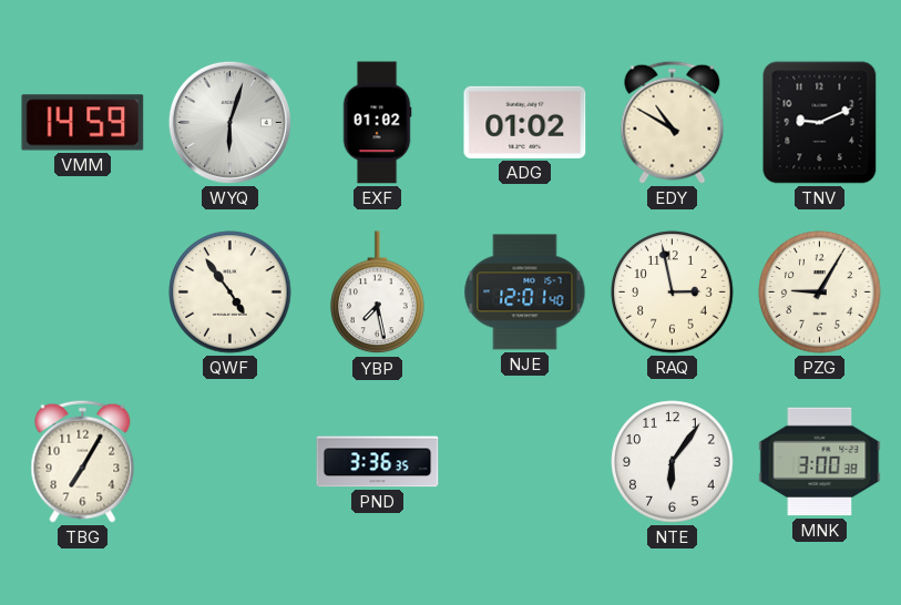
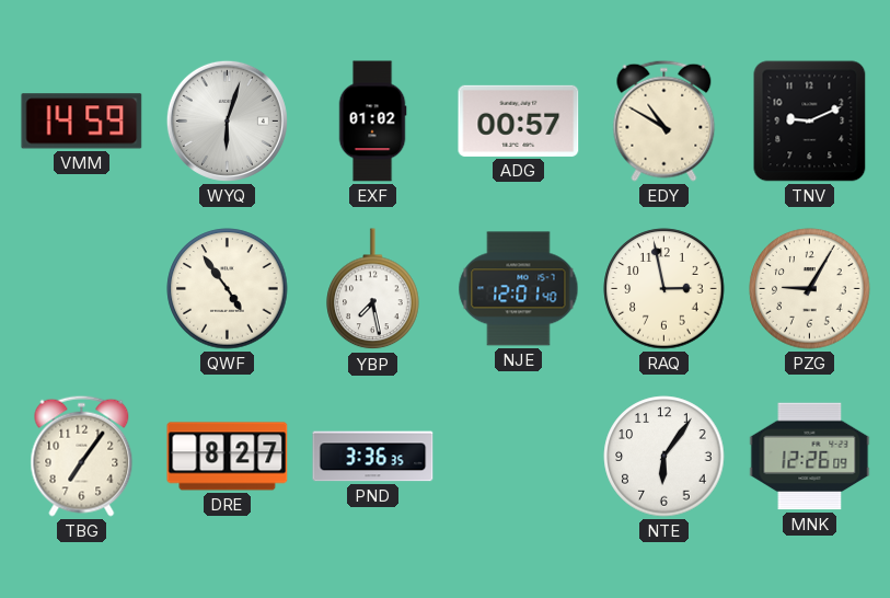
ADG: 01:02 -> 00:57 (519, 120)
TBG: 7:05 -> 7:06 (82, 456)
DRE: none -> 8:27 (228, 457)
MNK: 3:00 -> 12:26 (810, 457)
